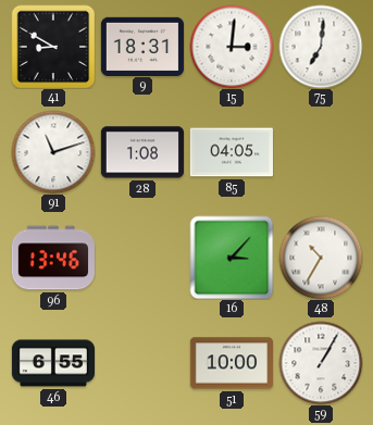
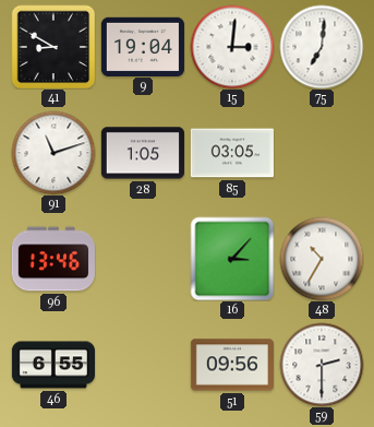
9: 18:31 -> 19:04 (143, 46)
28: 1:08 -> 1:05 (143, 153)
85: 04:05 -> 03:05 (232, 153)
51: 10:00 -> 09:56 (232, 365)
59: 1:05 -> 2:30 (322, 365)
